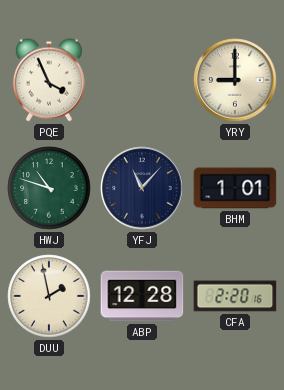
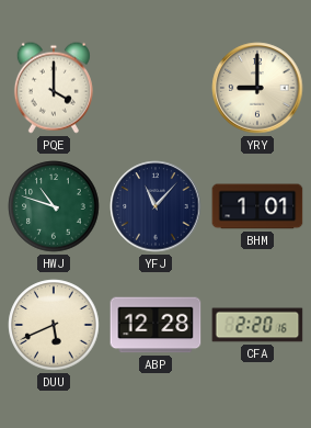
PQE: 3:56 -> 4:00 (54, 88)
DUU: 1:58 -> 5:41 (54, 325)
